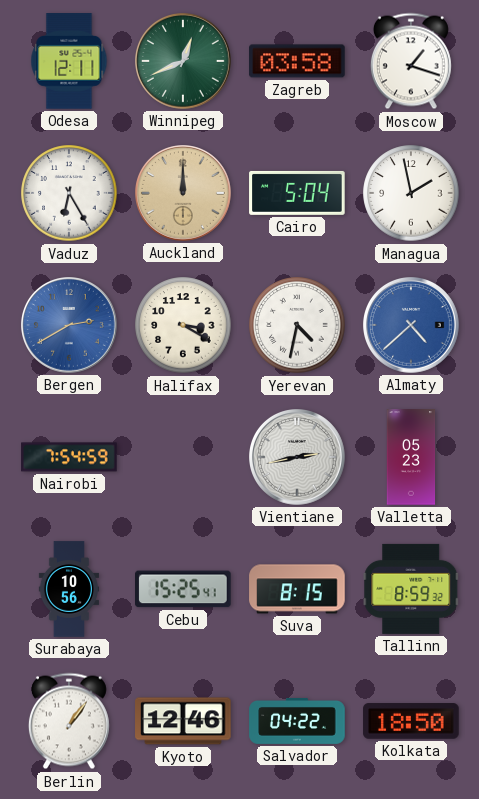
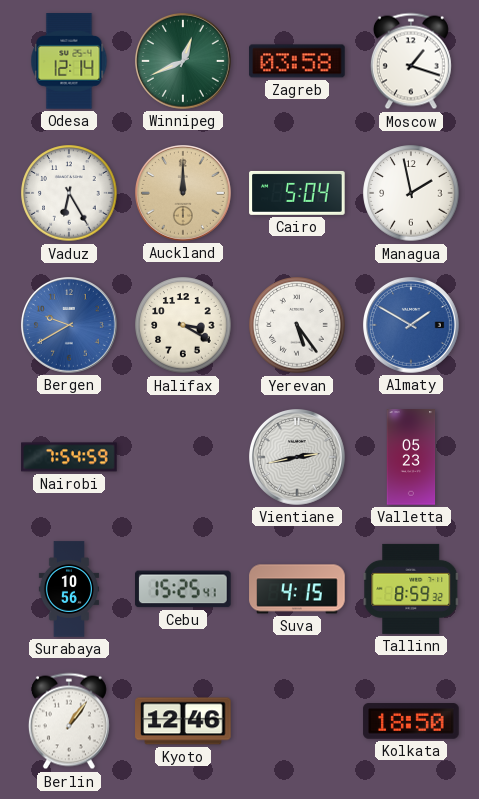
Odesa: 12:11 -> 12:14 (69, 61)
Bergen: 2:40 -> 9:40 (70, 326)
Yerevan: 4:32 -> 5:24 (297, 325)
Almaty: 4:38 -> 1:50 (412, 326)
Suva: 8:15 -> 4:15 (297, 589)
Salvador: 04:22 -> none (297, 721)
